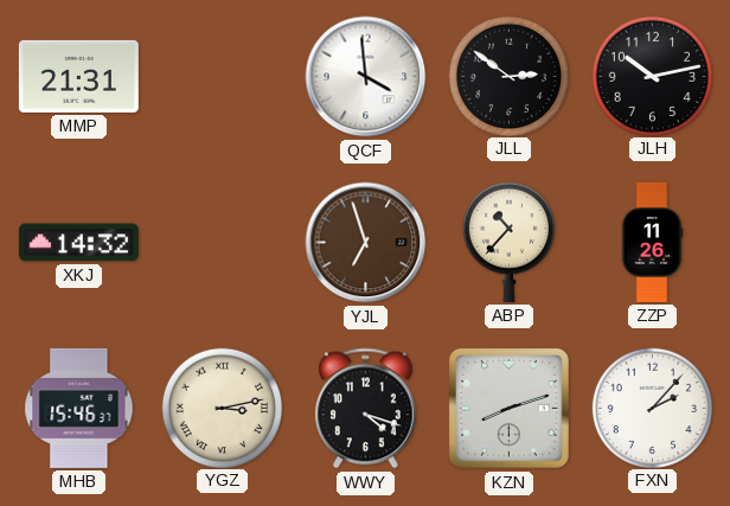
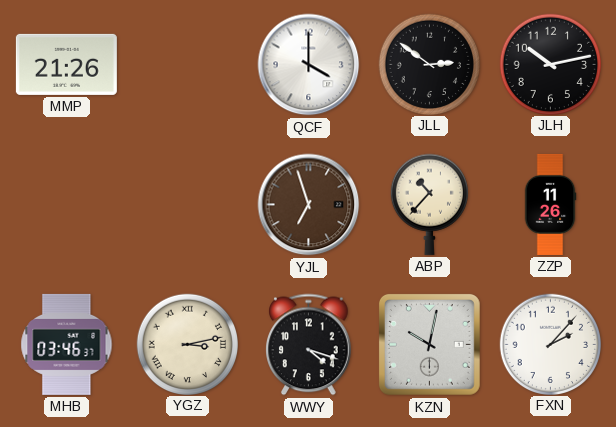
MMP: 21:31 -> 21:26 (66, 64)
QCF: 3:59 -> 4:00 (309, 65)
XKJ: 14:32 -> none (78, 243)
MHB: 15:46 -> 03:46 (67, 344)
KZN: 8:12 -> 10:02 (429, 344)
